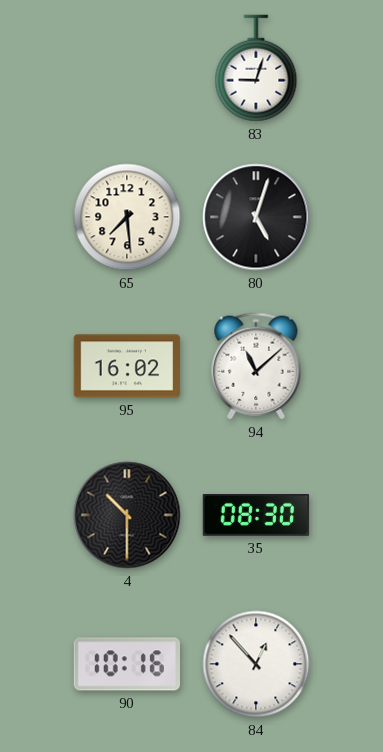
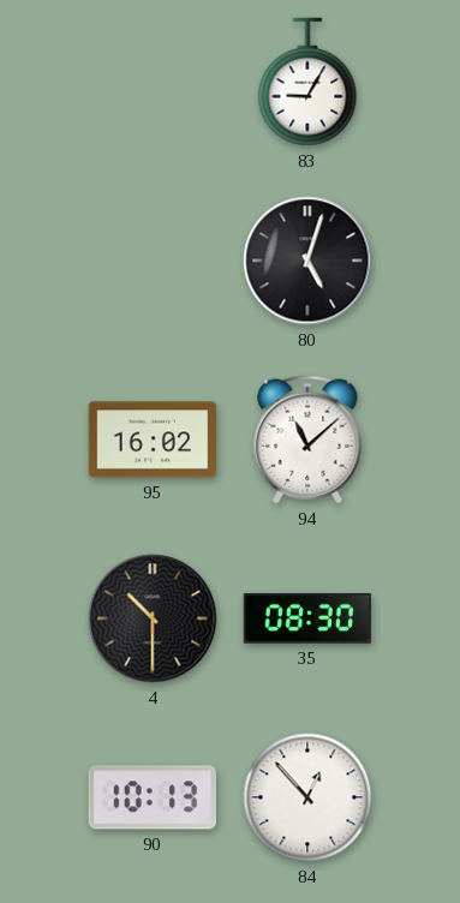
83: 9:03 -> 9:05 (307, 82)
65: 7:29 -> none (127, 217)
90: 10:16 -> 10:13 (151, 797)
